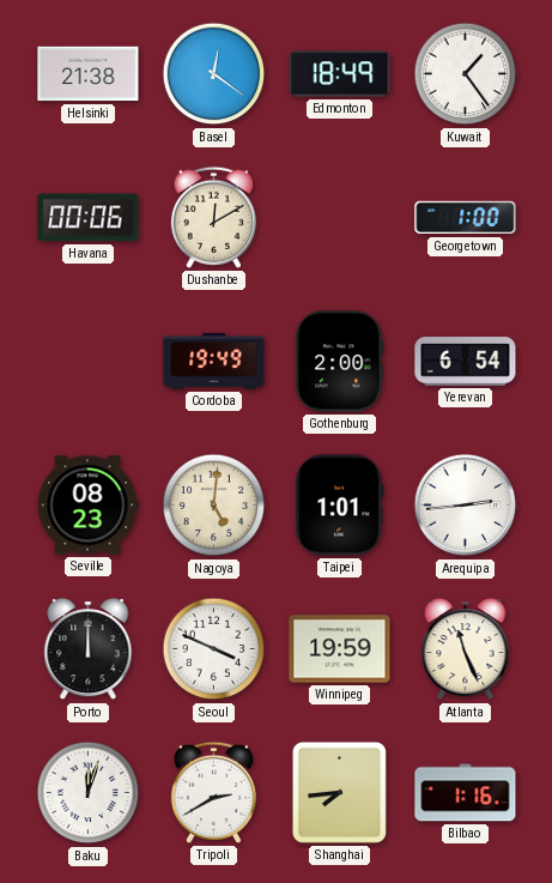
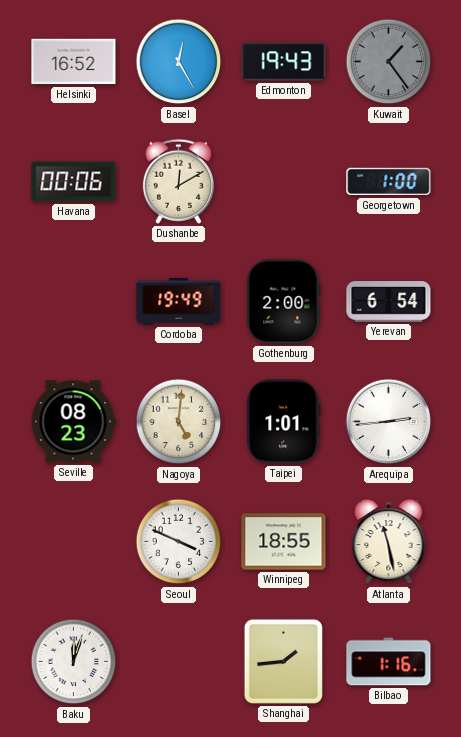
Helsinki: 21:38 -> 16:52 (74, 62)
Basel: 12:21 -> 12:25 (179, 62)
Edmonton: 18:49 -> 19:43 (284, 62)
Kuwait dial: white -> grey (389, 62)
Porto: 12:00 -> none (89, 651)
Winnipeg: 19:59 -> 18:55 (284, 542)
Atlanta: 11:26 -> 11:28 (389, 543)
Tripoli: 2:40 -> none (213, 792)
Shanghai: 7:44 -> 1:44 (283, 661)
